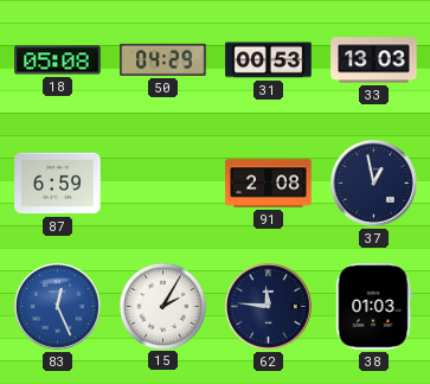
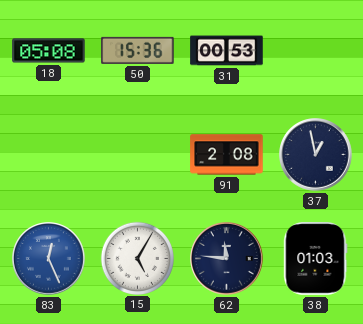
50: 04:29 -> 15:36 (138, 50)
33: 13:03 -> none (374, 60)
87: 6:59 -> none (58, 184)
15: 2:05 -> 5:05 (137, 258)
